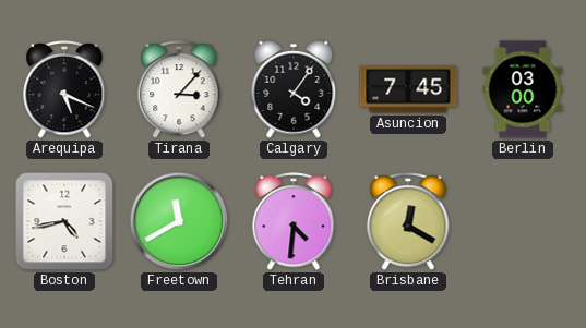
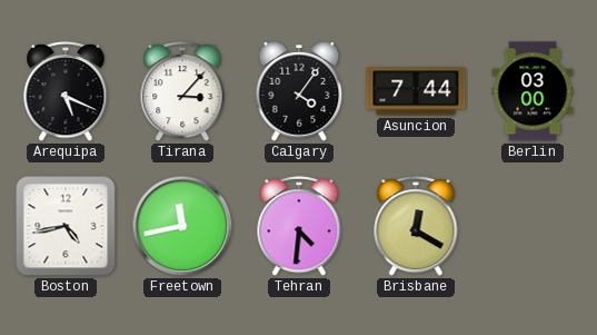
Asuncion: 7:45 -> 7:44 (416, 91)
Freetown: 11:40 -> 11:43 (182, 226)
